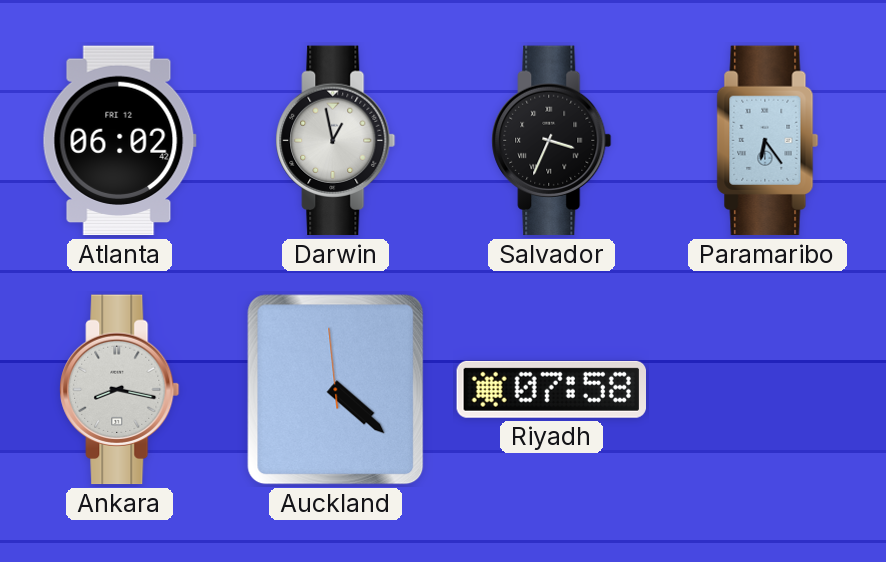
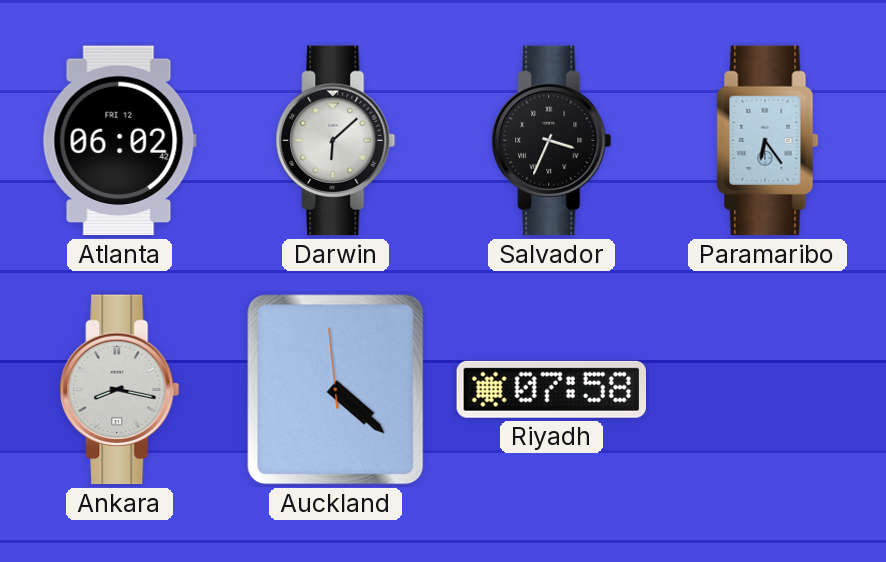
Darwin: 12:58 -> 6:08 (336, 141)
